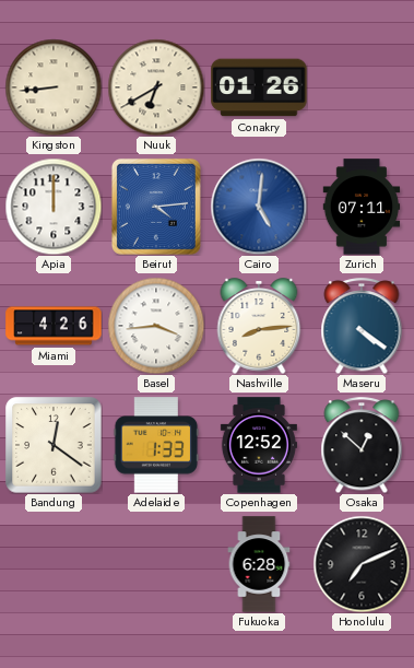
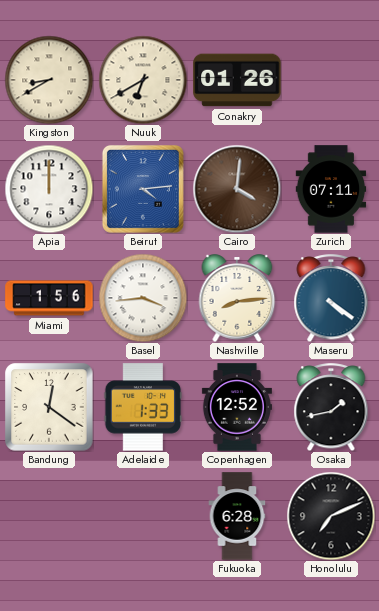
Kingston: 8:44 -> 8:40 (49, 80)
Cairo: 5:01 -> 4:01 (237, 189)
Cairo dial: blue -> brown (237, 189)
Miami: 4:26 -> 1:56 (49, 298)
Osaka: 12:52 -> 1:43 (331, 407)
